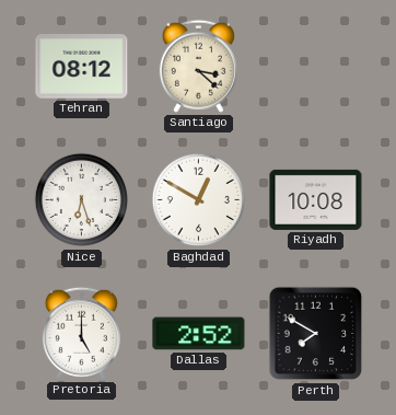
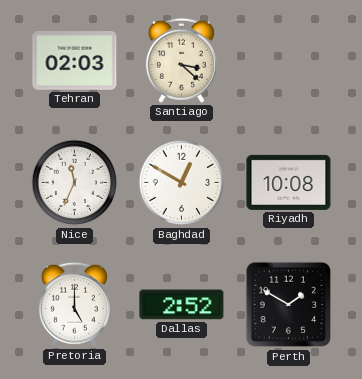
Tehran: 08:12 -> 02:03 (75, 61)
Nice: 6:27 -> 11:34 (75, 183)
Perth: 7:50 -> 1:50 (289, 305)
